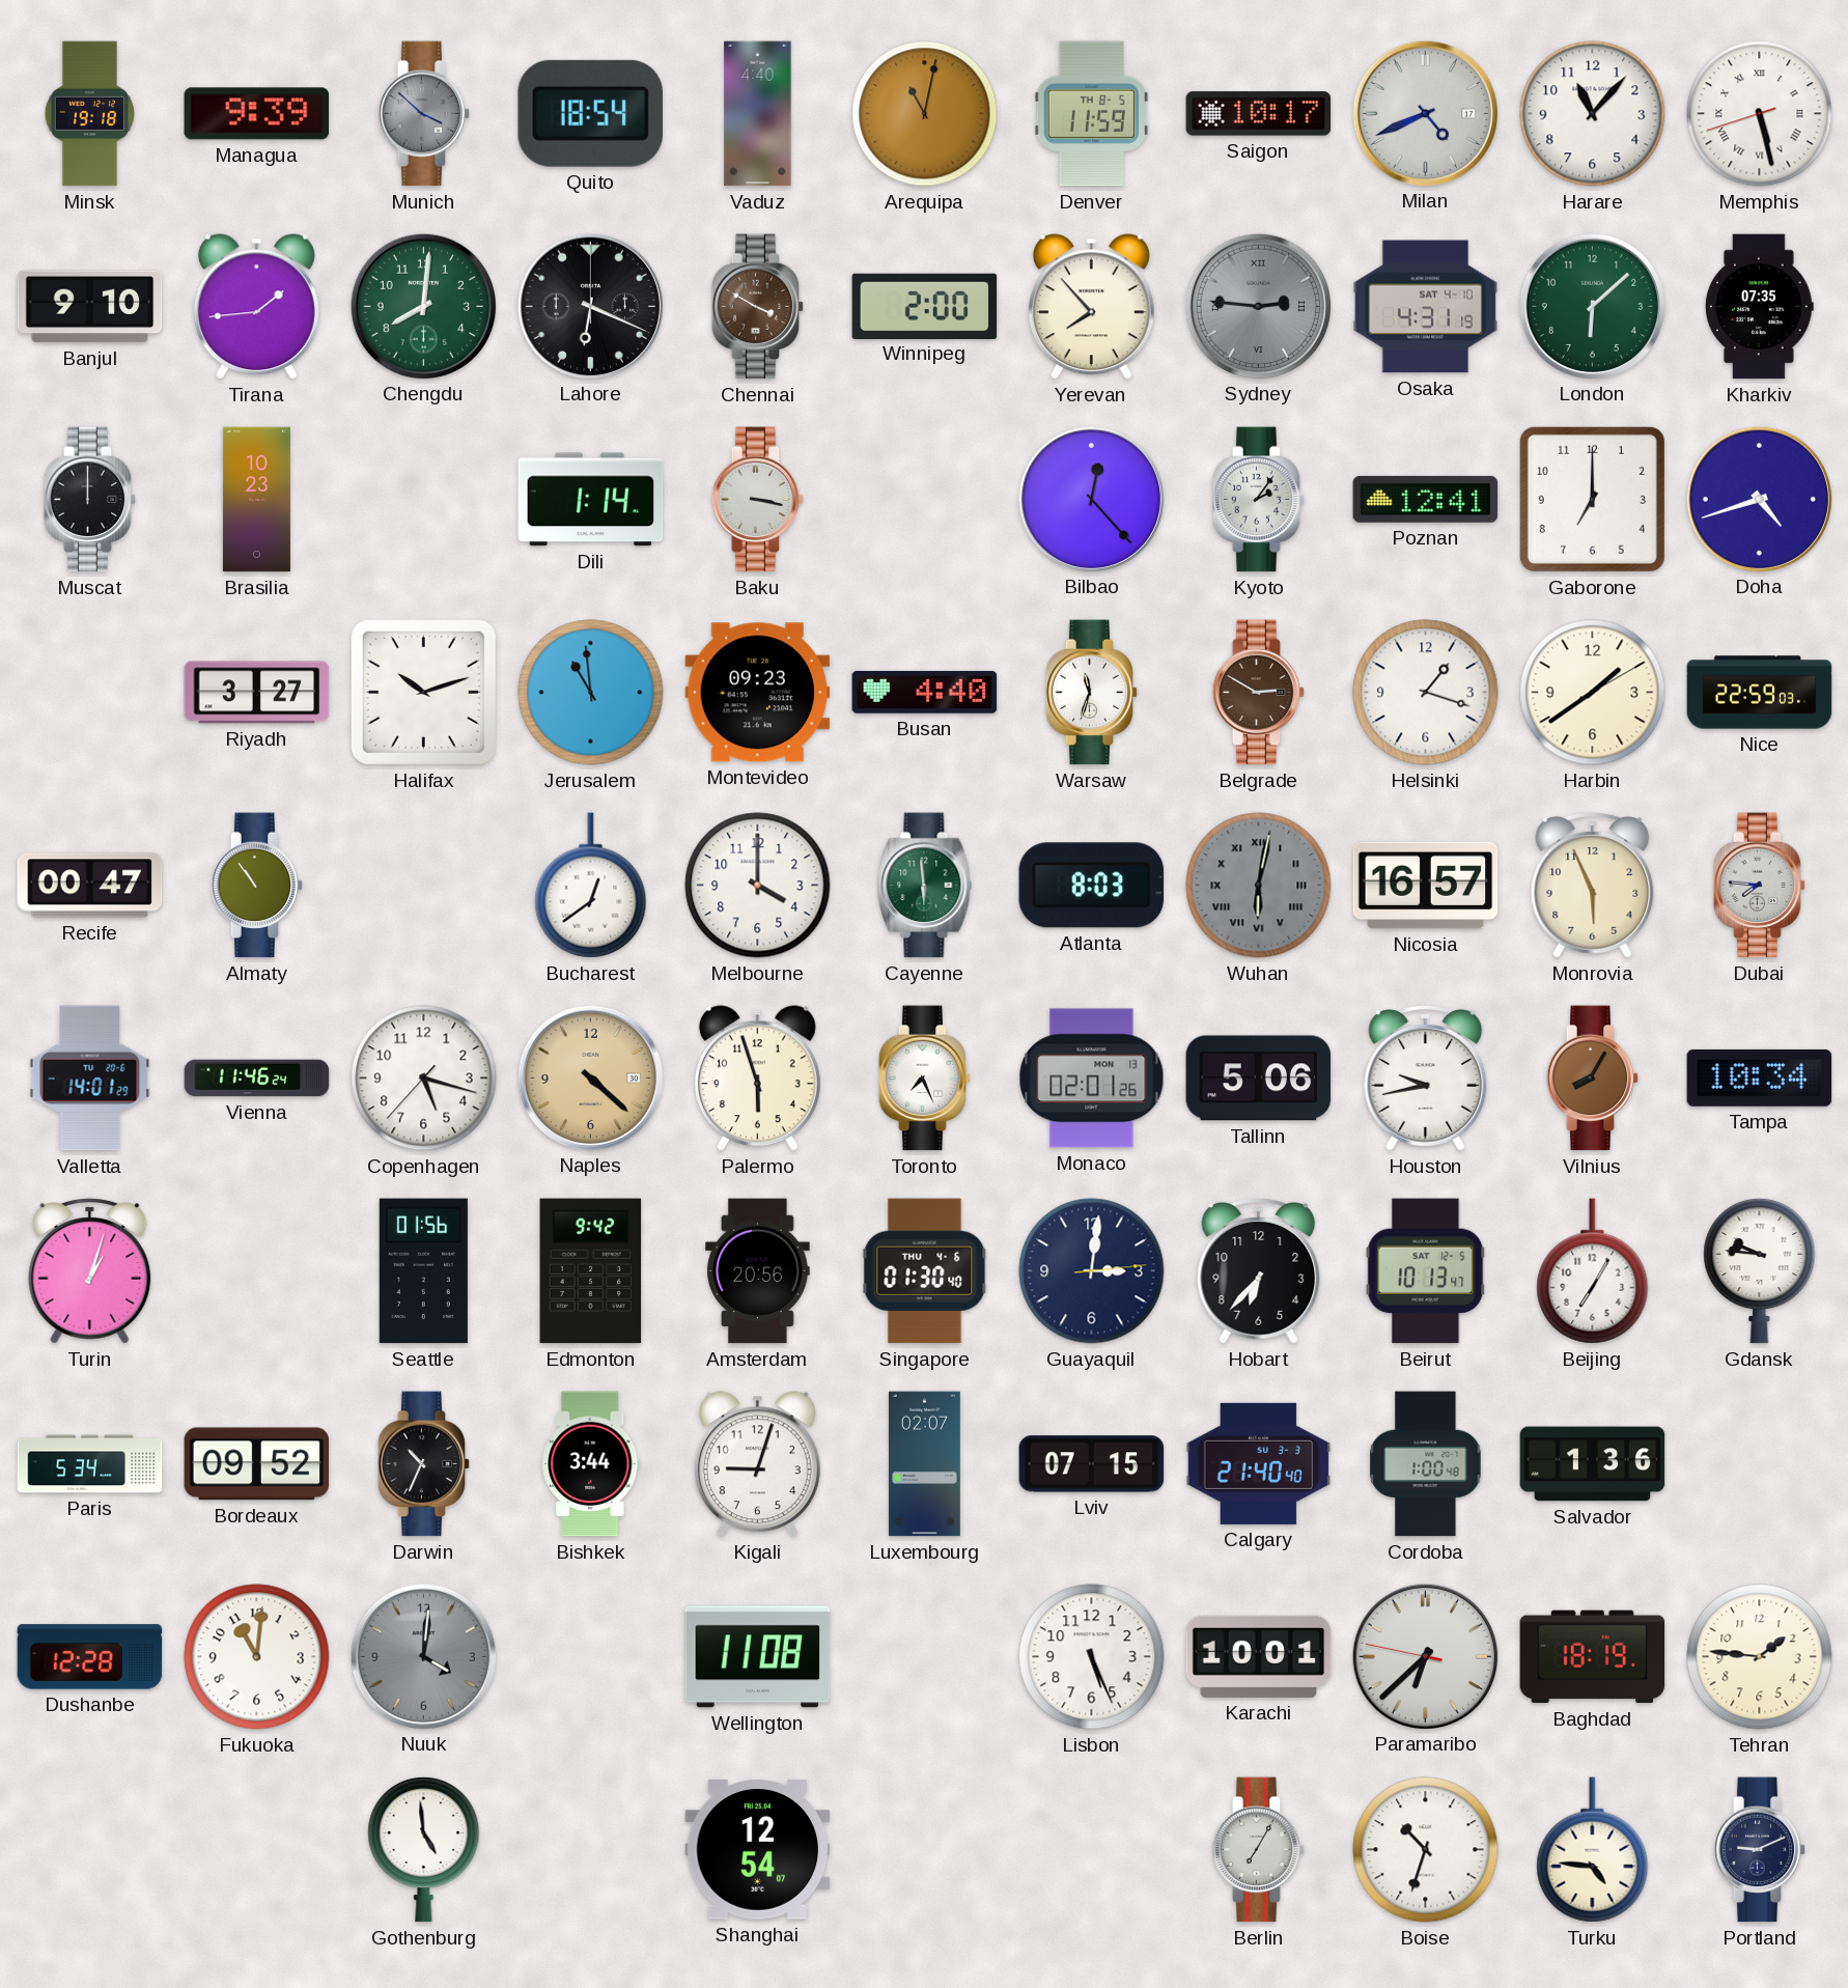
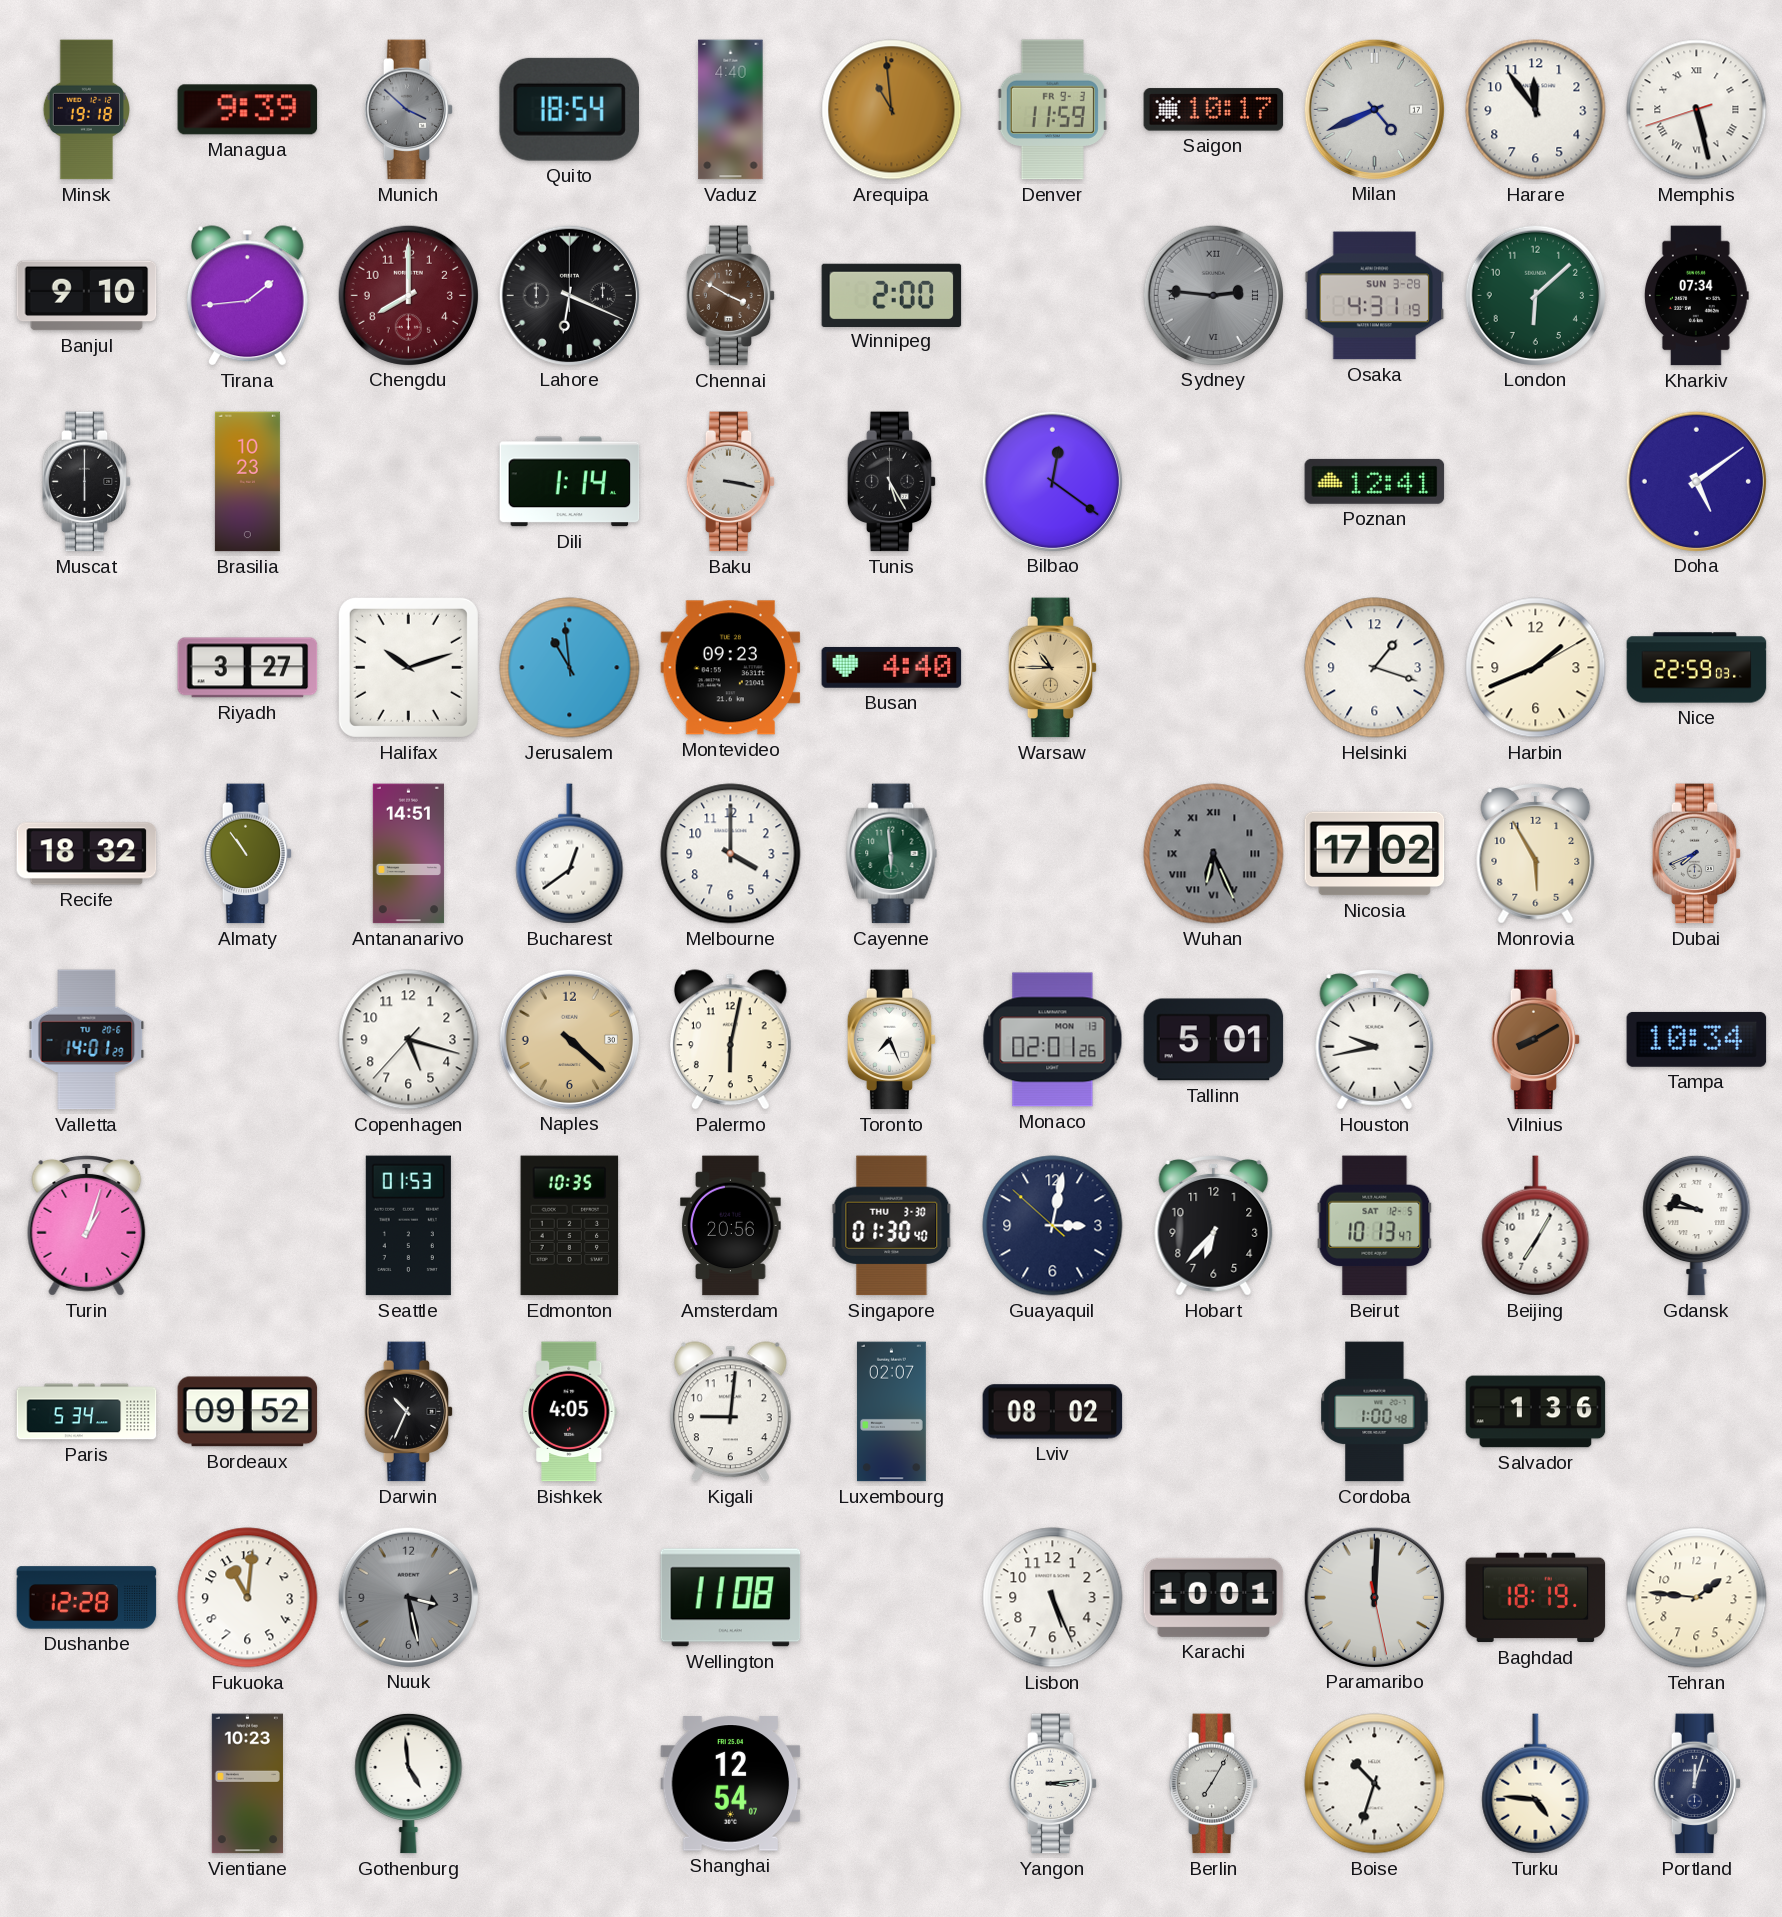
Arequipa: 11:02 -> 10:59 (892, 110)
Denver date: TH 8-5 -> FR 9-3 (1052, 110)
Harare: 11:07 -> 11:54 (1536, 110)
Chengdu: 8:01 -> 8:00 (408, 295)
Chengdu dial: green -> burgundy (408, 295)
Yerevan: 7:53 -> none (1091, 307)
Osaka date: SAT 4-10 -> SUN 3-28 (1375, 296)
Kharkiv: 07:35 -> 07:34 (1697, 296)
Muscat: 12:00 -> 6:00 (87, 482)
Tunis: none -> 5:25 (892, 482)
Bilbao: 12:23 -> 12:21 (1052, 481)
Kyoto: 2:06 -> none (1259, 500)
Gaborone: 7:00 -> none (1592, 499)
Doha: 4:42 -> 5:09 (1696, 481)
Warsaw: 11:33 -> 10:45 (1053, 668)
Warsaw dial: white -> champagne (1053, 668)
Belgrade: 2:50 -> none (1259, 693)
Harbin: 1:39 -> 1:41 (1536, 668)
Recife: 00:47 -> 18:32 (87, 854)
Antananarivo: none -> 14:51 (408, 854)
Atlanta: 8:03 -> none (1092, 886)
Wuhan: 6:02 -> 6:26 (1214, 854)
Nicosia: 16:57 -> 17:02 (1375, 854)
Monrovia: 5:56 -> 5:55 (1536, 854)
Dubai: 7:46 -> 7:41 (1697, 854)
Vienna: 11:46 -> none (257, 1079)
Palermo: 5:57 -> 6:02 (730, 1040)
Tallinn: 5:06 -> 5:01 (1214, 1040)
Vilnius: 8:05 -> 8:10 (1536, 1040)
Seattle: 01:56 -> 01:53 (408, 1226)
Edmonton: 9:42 -> 10:35 (570, 1226)
Singapore date: THU 4-6 -> THU 3-30 (892, 1226)
Guayaquil: 3:01:14 -> 3:01:52 (1053, 1226)
Bishkek: 3:44 -> 4:05 (570, 1412)
Kigali: 9:03 -> 9:01 (730, 1412)
Lviv: 07:15 -> 08:02 (1053, 1412)
Calgary: 21:40 -> none (1259, 1463)
Nuuk: 4:01 -> 3:28 (408, 1597)
Paramaribo: 6:37 -> 12:00 (1374, 1597)
Vientiane: none -> 10:23 (247, 1784)
Yangon: none -> 3:14 (1053, 1784)
Portland: 9:11 -> 12:03 (1697, 1784)
